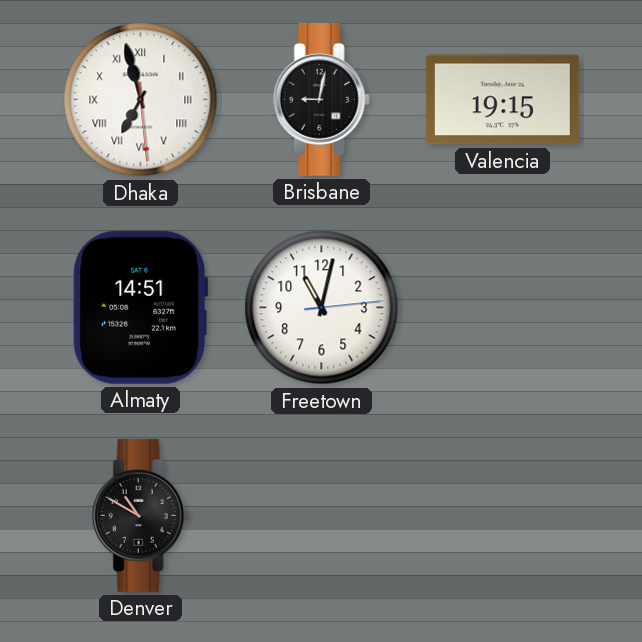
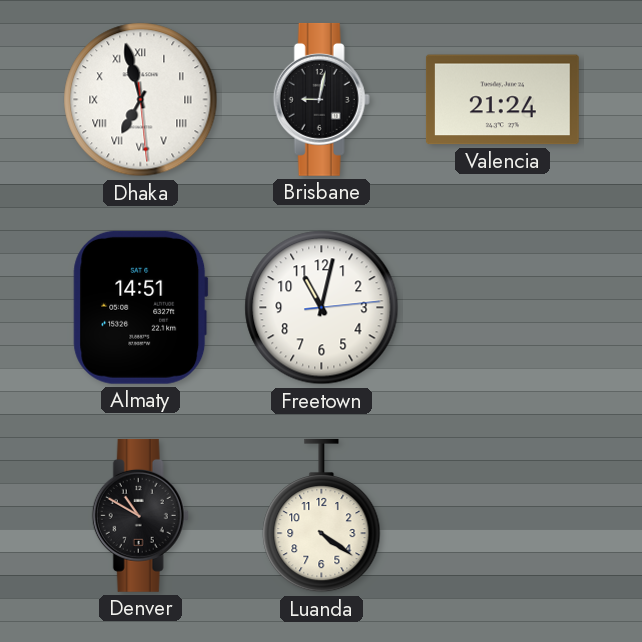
Valencia: 19:15 -> 21:24 (502, 100)
Luanda: none -> 4:21 (322, 516)
